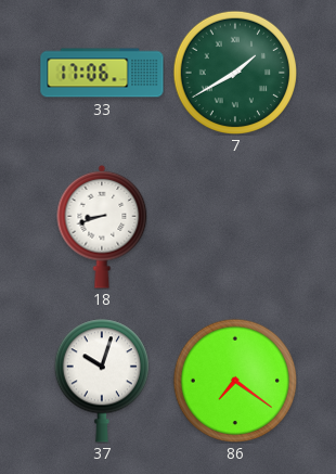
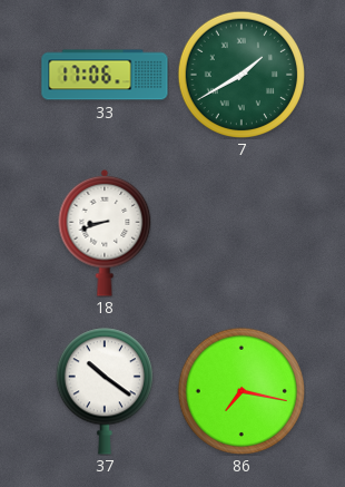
37: 10:03 -> 10:21 (105, 391)
86: 7:21 -> 7:17 (240, 390)
